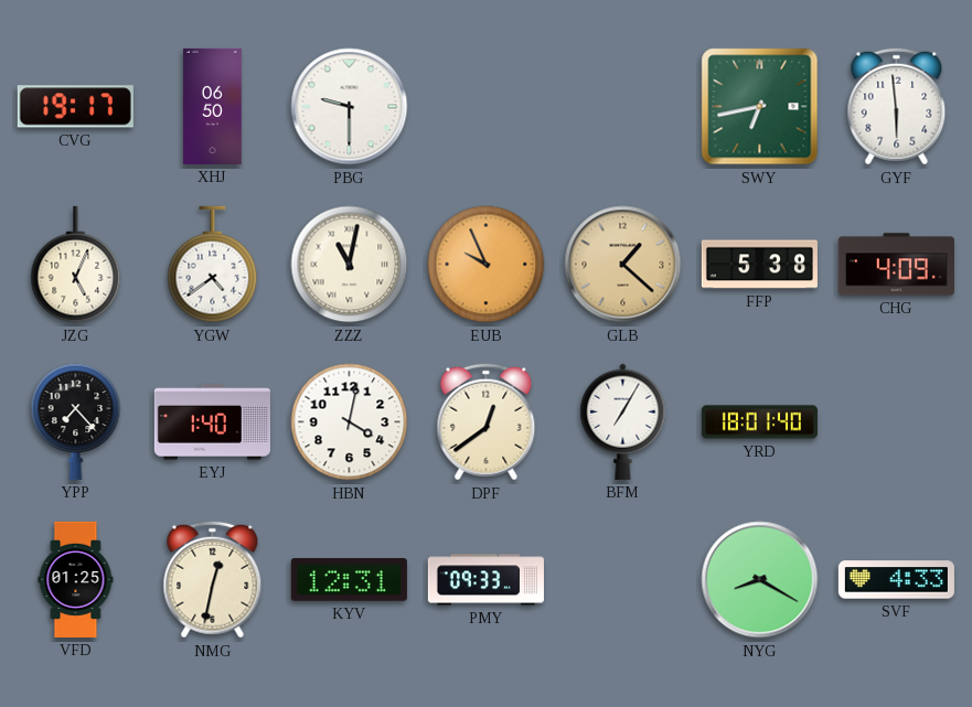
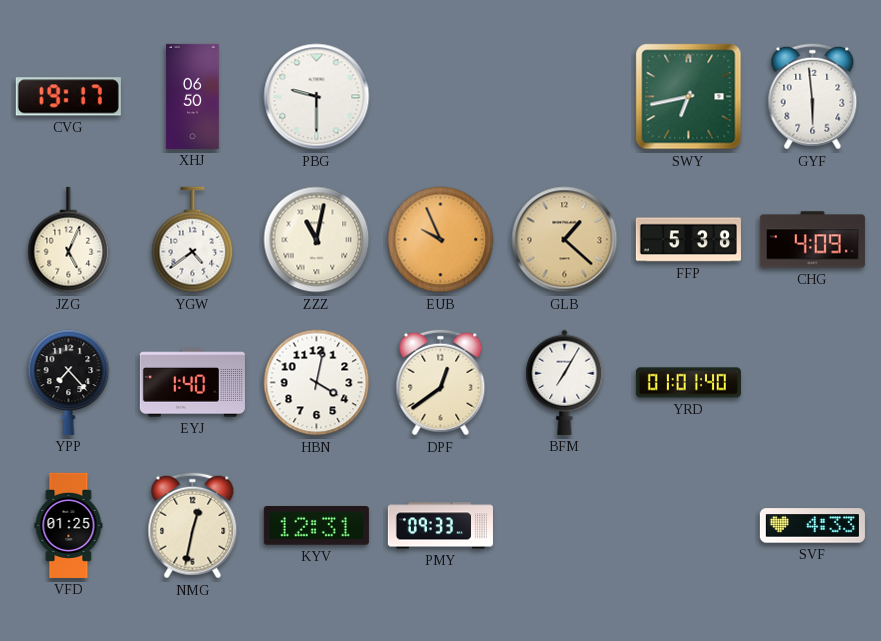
YRD: 18:01 -> 01:01 (688, 383)
NYG: 8:20 -> none (760, 580)
